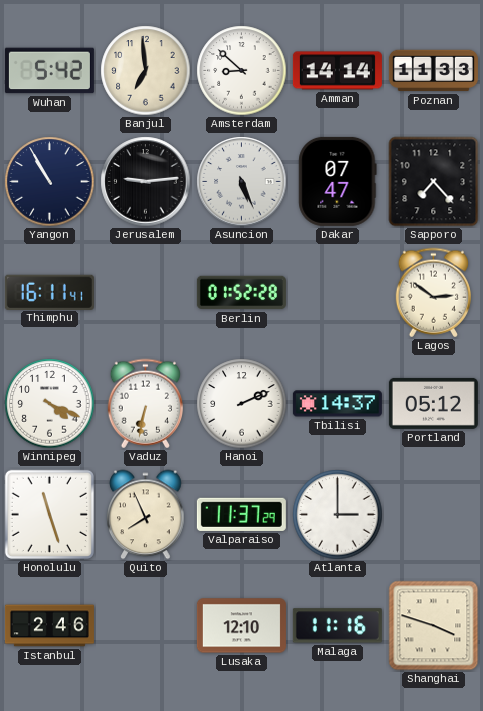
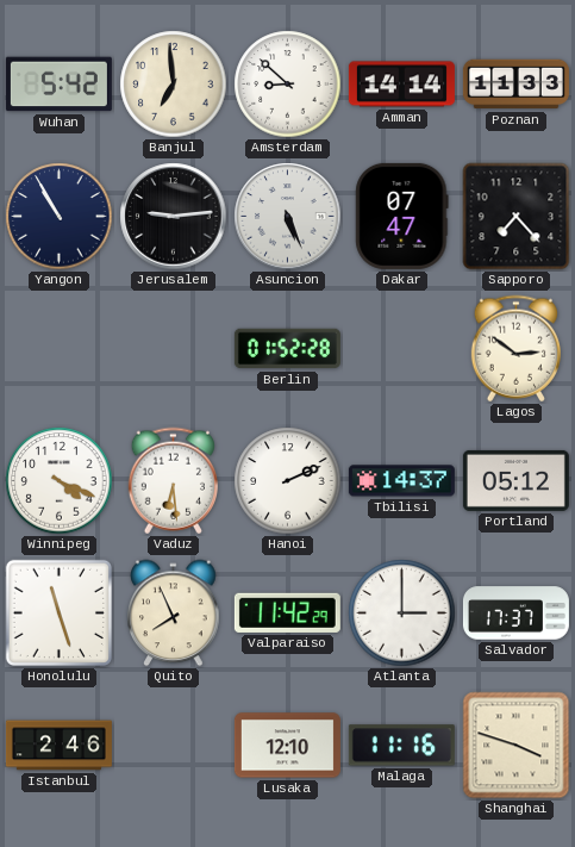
Thimphu: 16:11 -> none (49, 292)
Vaduz: 6:32 -> 6:29 (173, 481)
Valparaiso: 11:37 -> 11:42 (287, 612)
Salvador: none -> 17:37 (515, 614)
